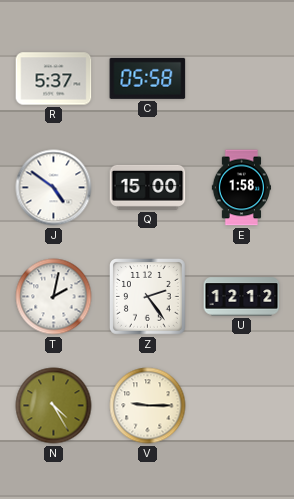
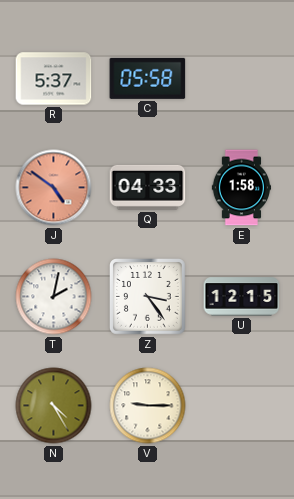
J dial: white -> salmon (54, 188)
Q: 15:00 -> 04:33 (148, 187)
Z: 2:24 -> 3:24 (148, 297)
U: 12:12 -> 12:15 (242, 297)
